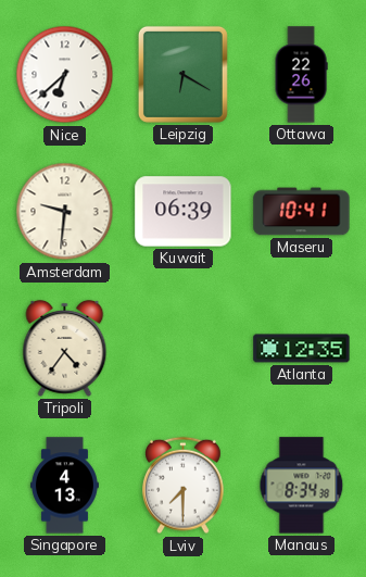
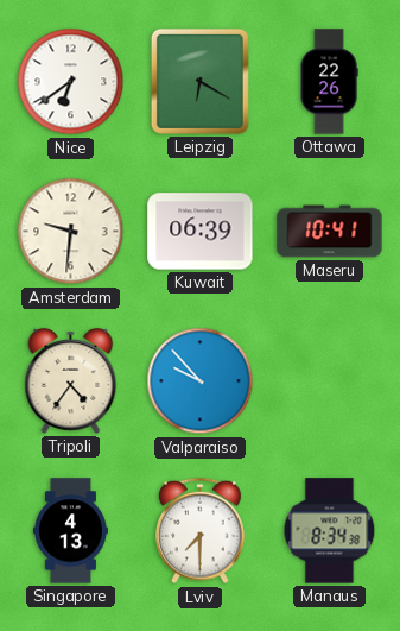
Nice: 6:38 -> 6:39 (71, 82)
Valparaiso: none -> 9:53 (201, 381)
Atlanta: 12:35 -> none (302, 349)
